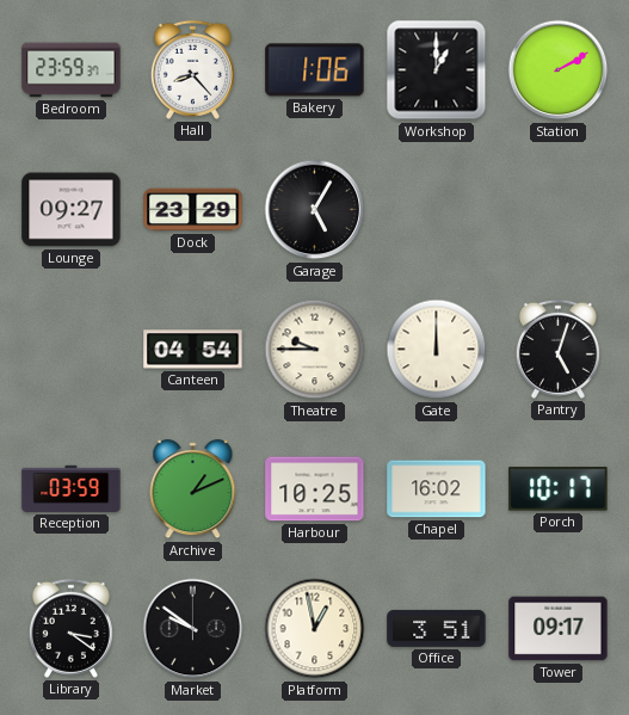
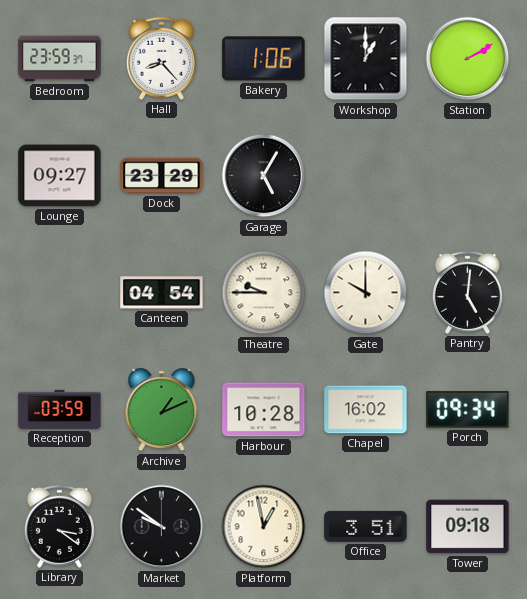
Gate: 12:00 -> 10:00 (366, 293)
Pantry: 5:03 -> 5:01 (467, 292)
Harbour: 10:25 -> 10:28 (264, 410)
Porch: 10:17 -> 09:34 (468, 410)
Tower: 09:17 -> 09:18 (468, 527)
